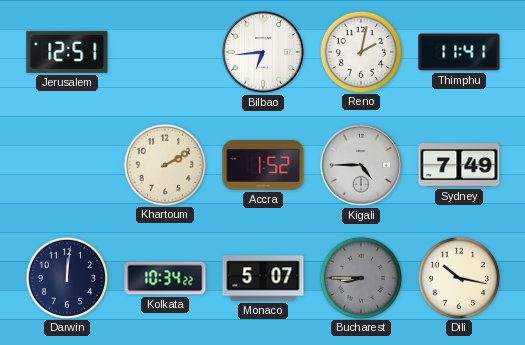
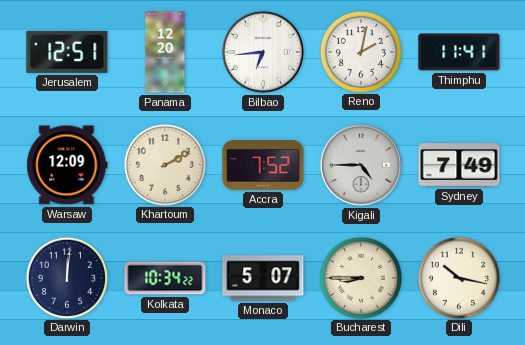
Panama: none -> 12:20 (165, 52)
Warsaw: none -> 12:09 (67, 165)
Accra: 1:52 -> 7:52 (263, 165)
Bucharest dial: grey -> cream (360, 277)
